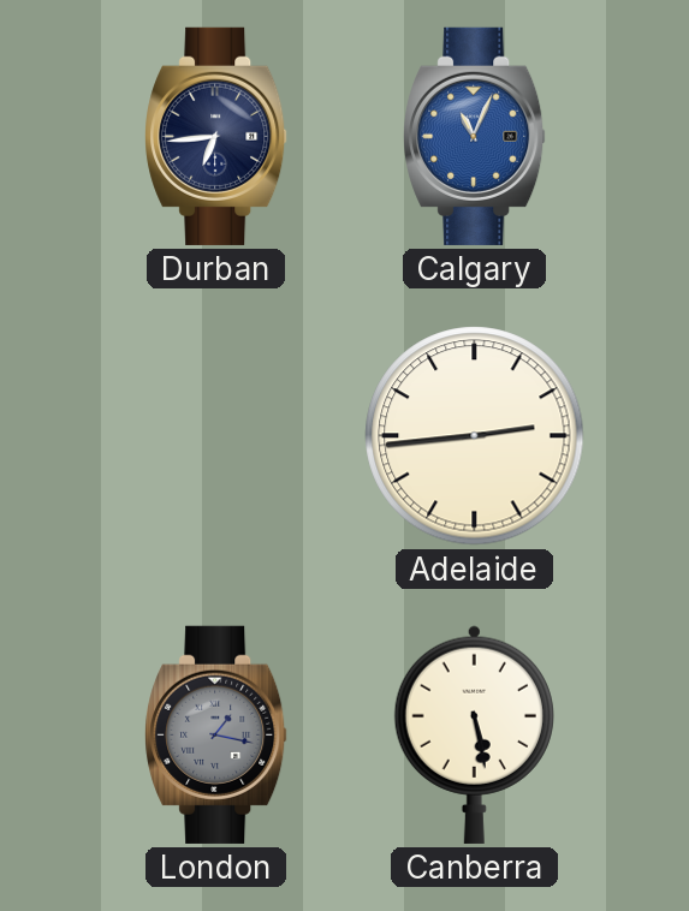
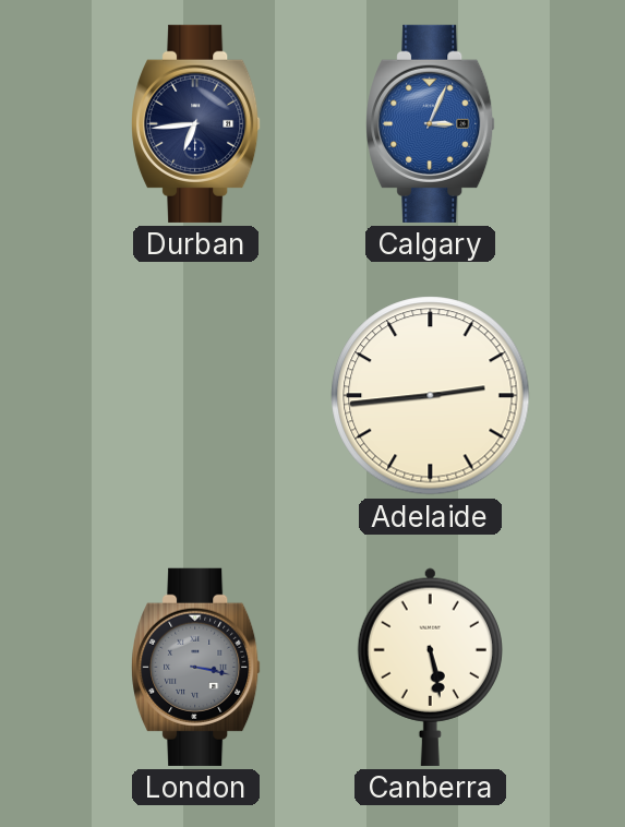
Calgary: 11:04 -> 3:04 (431, 123)
London: 1:17 -> 3:17 (196, 667)
